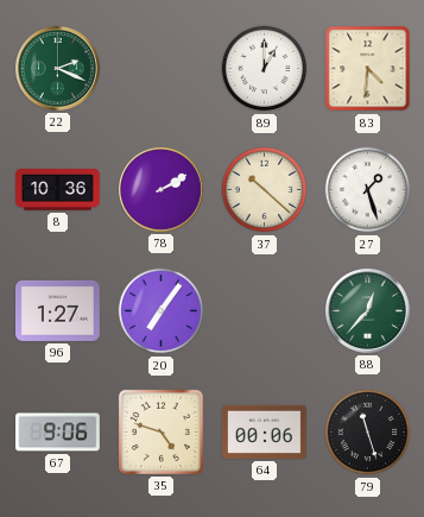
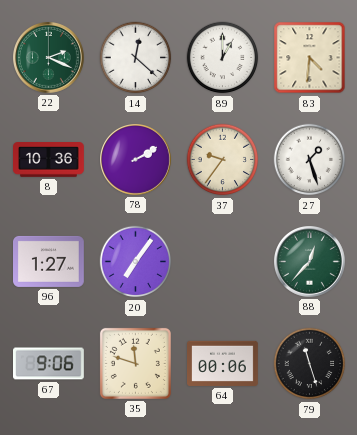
14: none -> 12:22 (136, 58)
37: 10:22 -> 9:36 (223, 160)
35: 4:48 -> 11:48 (135, 363)
